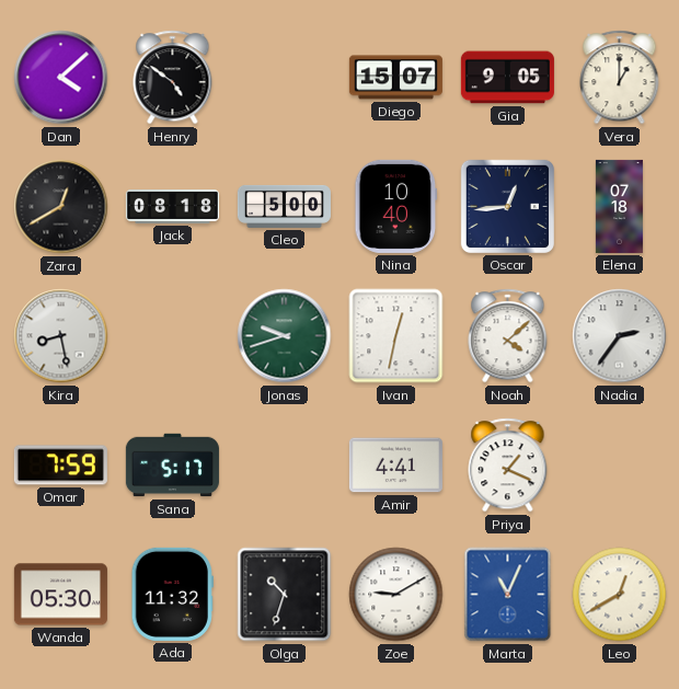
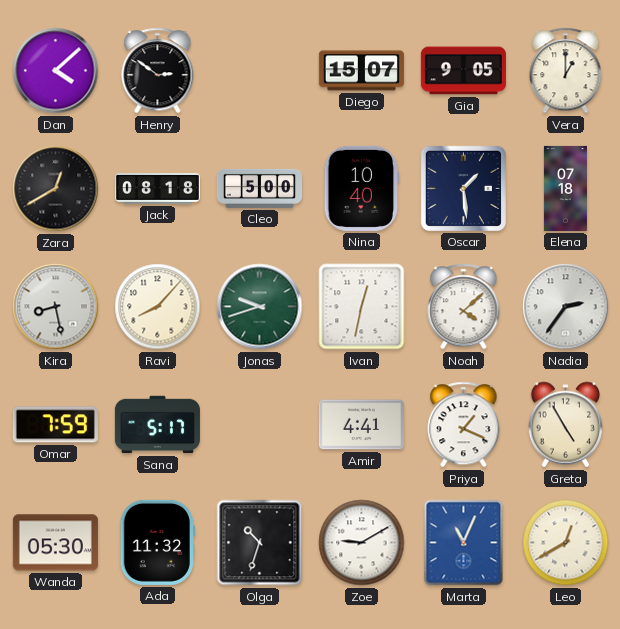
Henry: 4:51 -> 2:51 (158, 71)
Oscar: 12:44 -> 1:29 (463, 188)
Ravi: none -> 8:07 (158, 307)
Greta: none -> 4:55 (566, 425)
